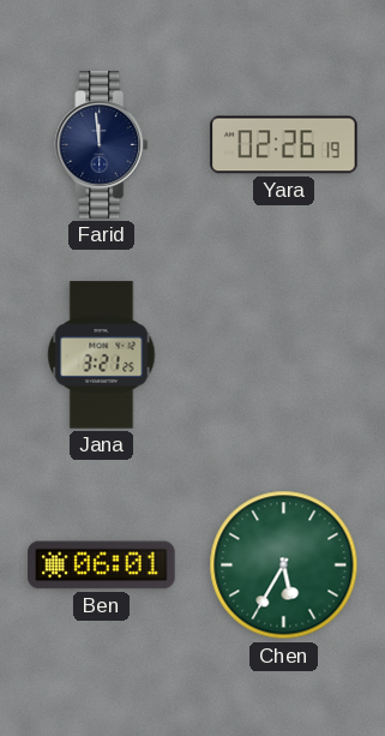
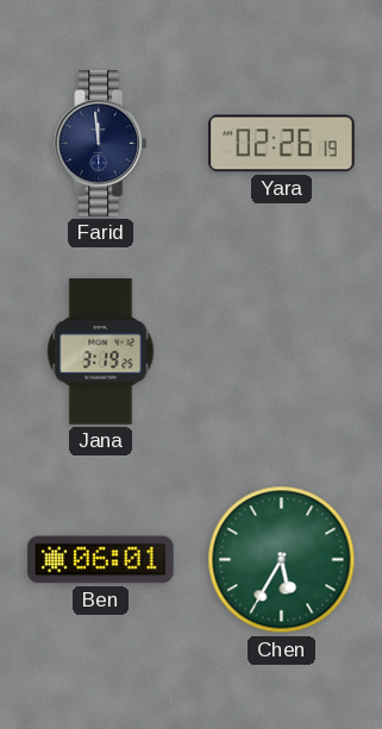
Jana: 3:21 -> 3:19 (101, 352)
